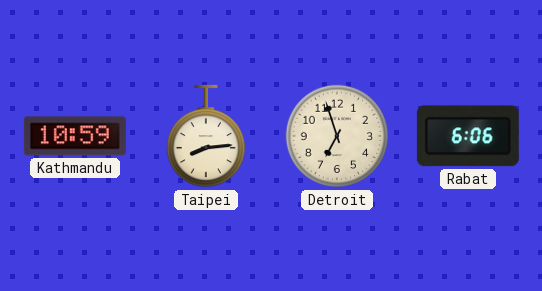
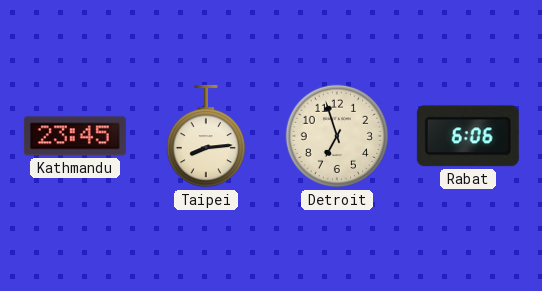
Kathmandu: 10:59 -> 23:45 (75, 136)
